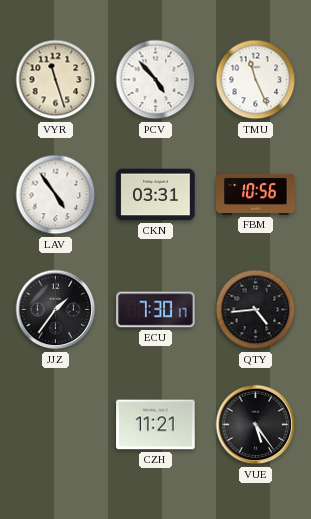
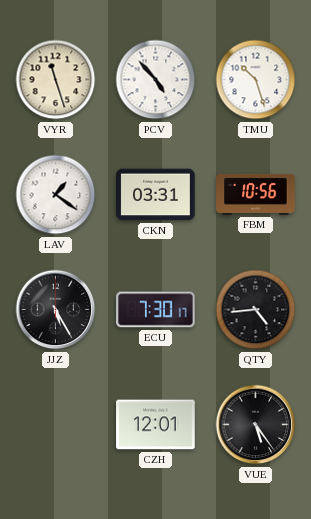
TMU: 11:26 -> 10:27 (256, 80)
LAV: 4:54 -> 1:21 (56, 195)
JJZ: 1:36 -> 5:25 (56, 310)
CZH: 11:21 -> 12:01 (156, 425)
